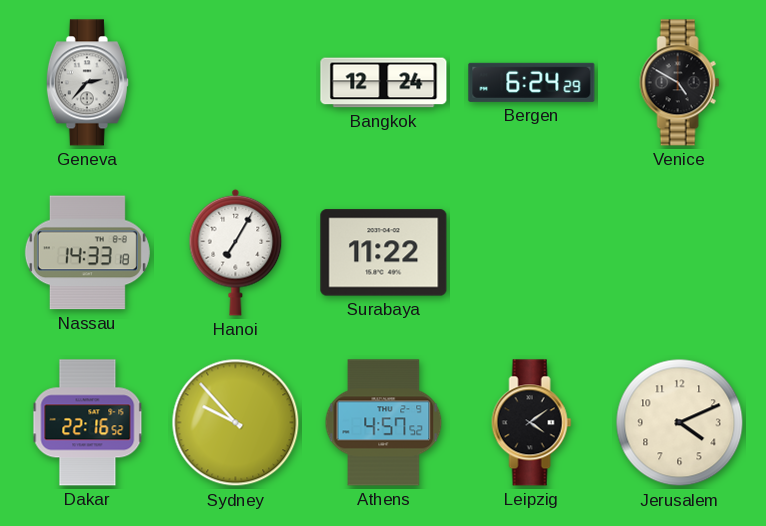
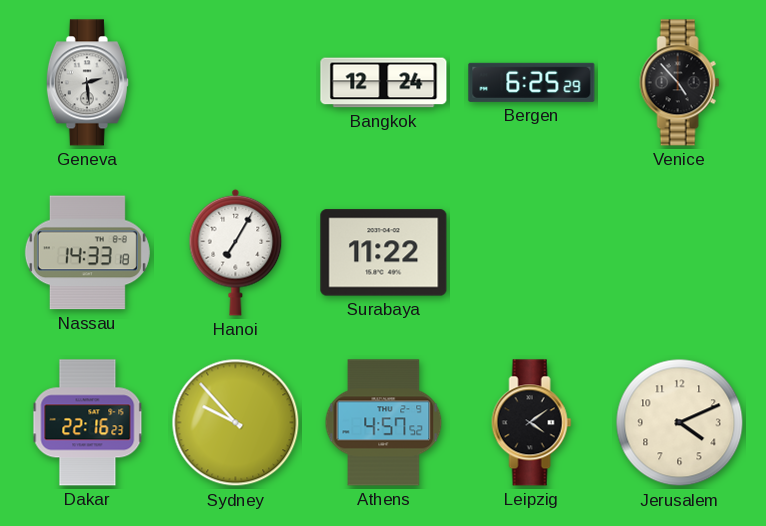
Geneva: 2:37 -> 2:29 (87, 83)
Bergen: 6:24 -> 6:25 (532, 82)
Venice: 4:50 -> 4:53 (680, 83)
Dakar: 22:16:52 -> 22:16:23 (88, 423)
